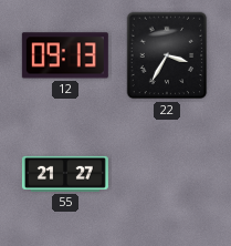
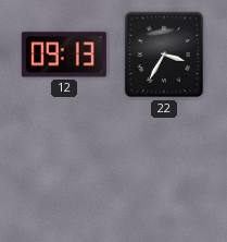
55: 21:27 -> none (65, 174)
